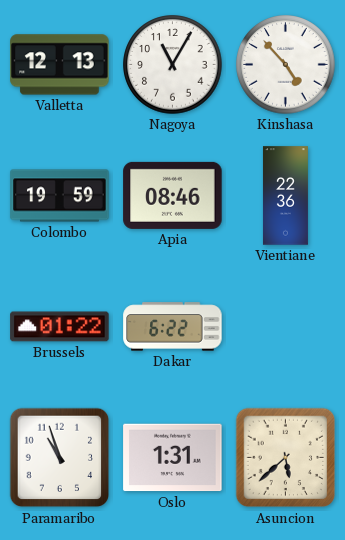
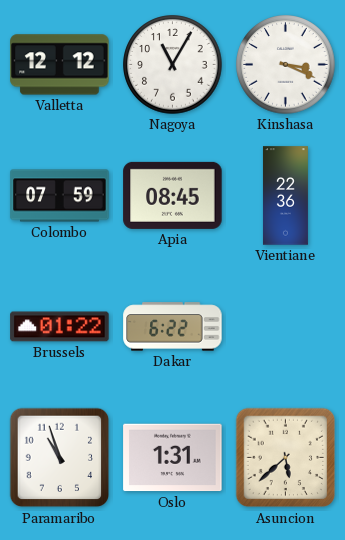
Valletta: 12:13 -> 12:12 (60, 65)
Kinshasa: 4:53 -> 3:19 (286, 65)
Colombo: 19:59 -> 07:59 (60, 196)
Apia: 08:46 -> 08:45 (173, 195)
